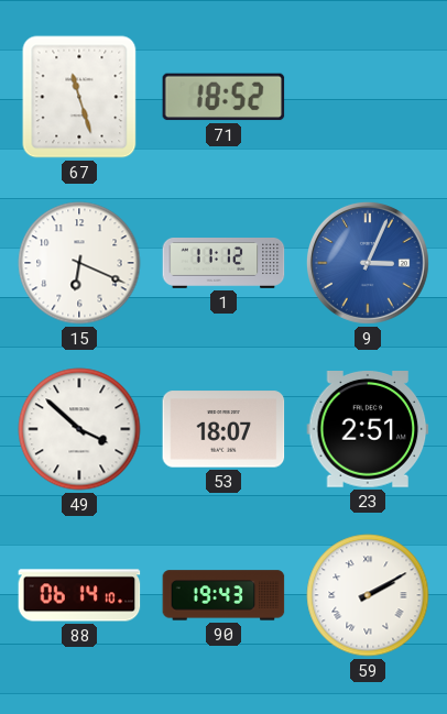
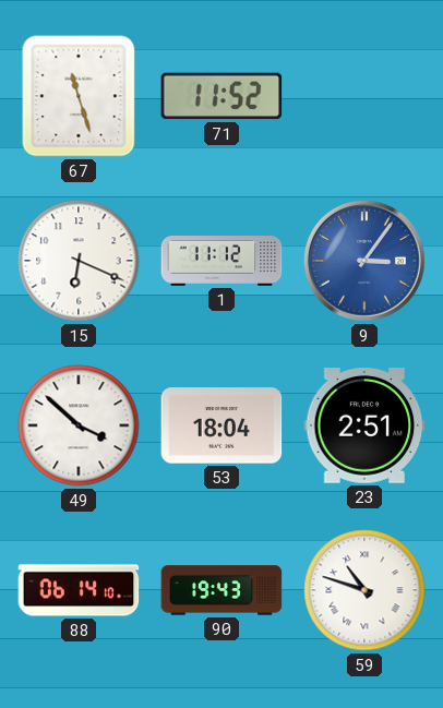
71: 18:52 -> 11:52 (221, 96)
9: 3:04 -> 3:06 (364, 261)
53: 18:07 -> 18:04 (221, 425)
59: 2:10 -> 10:48 (364, 590)
